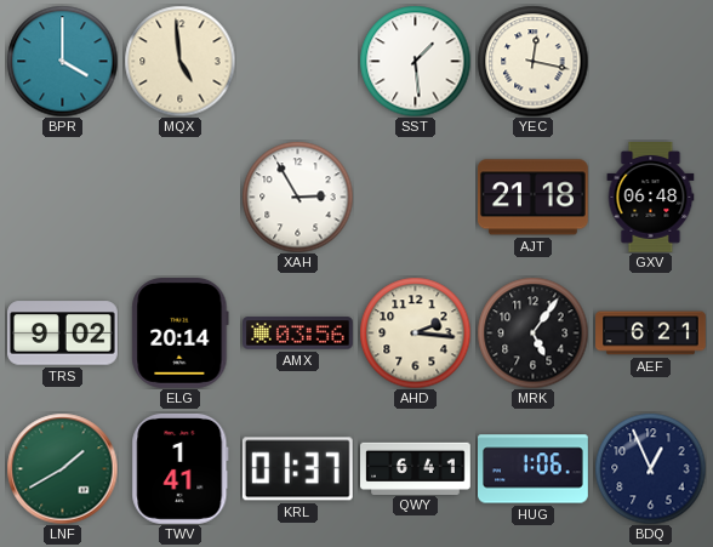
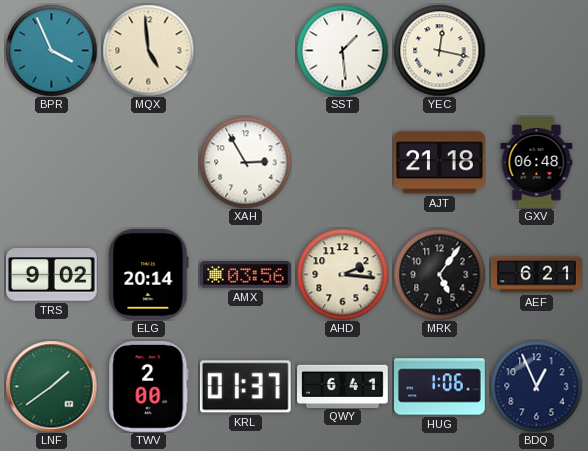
BPR: 4:00 -> 3:56 (51, 50)
LNF: 1:40 -> 1:39 (51, 386)
TWV: 1:41 -> 2:00 (149, 387)
